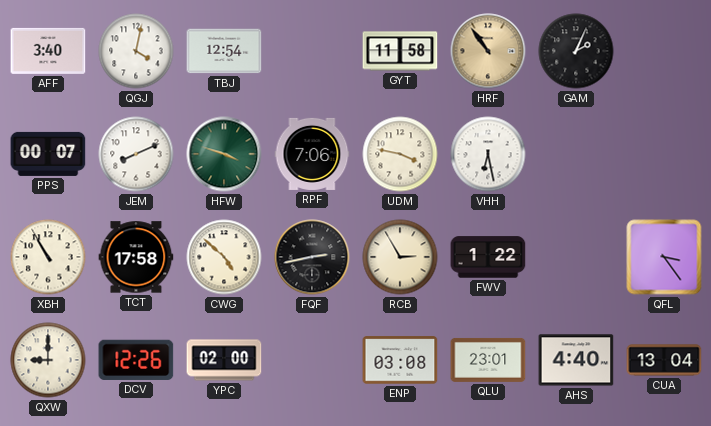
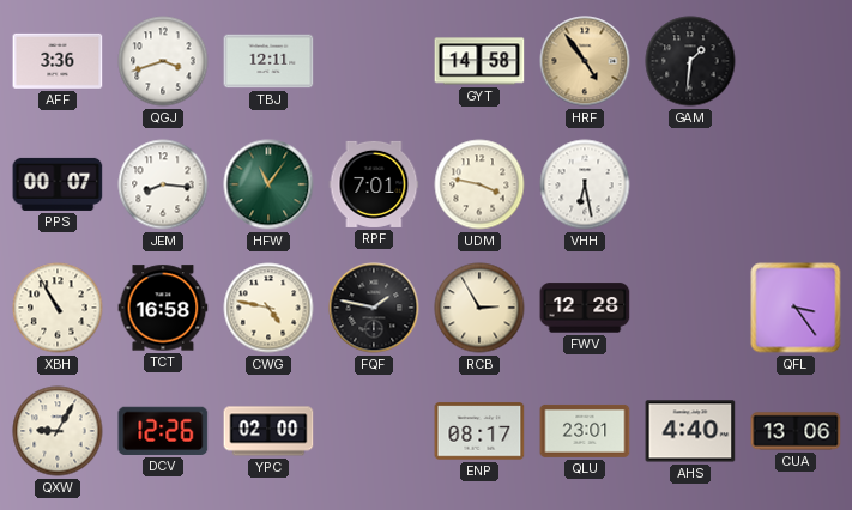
AFF: 3:40 -> 3:36 (58, 61)
QGJ: 4:02 -> 3:42 (163, 61)
TBJ: 12:54 -> 12:11 (268, 61)
GYT: 11:58 -> 14:58 (479, 61)
HRF: 10:54 -> 4:54 (585, 61)
GAM: 2:04 -> 1:31 (690, 61)
JEM: 8:11 -> 8:16 (163, 184)
HFW: 3:48 -> 11:06 (268, 184)
RPF: 7:06 -> 7:01 (374, 184)
TCT: 17:58 -> 16:58 (163, 308)
CWG: 4:52 -> 4:47 (268, 308)
FQF: 2:43 -> 1:47 (374, 308)
FWV: 1:22 -> 12:28 (585, 308)
QXW: 9:00 -> 9:05 (58, 431)
ENP: 03:08 -> 08:17 (479, 431)
CUA: 13:04 -> 13:06 (796, 431)
